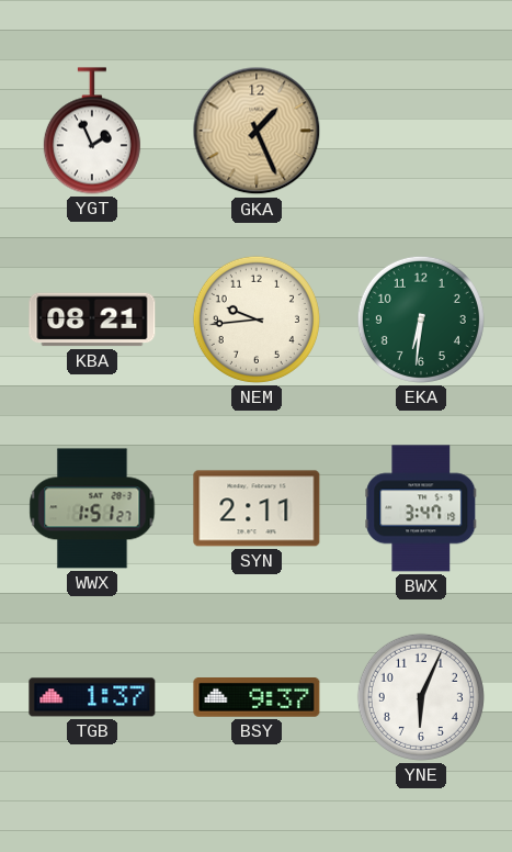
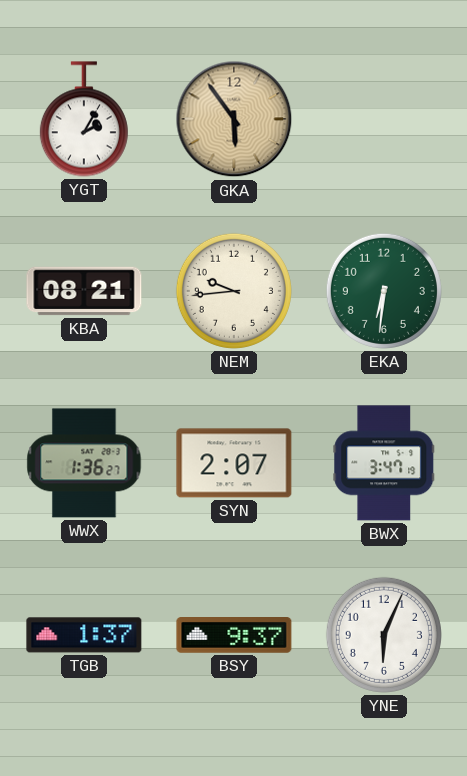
YGT: 1:56 -> 2:05 (84, 119)
GKA: 1:26 -> 5:54 (234, 119)
WWX: 1:51 -> 1:36 (84, 463)
SYN: 2:11 -> 2:07 (234, 463)
